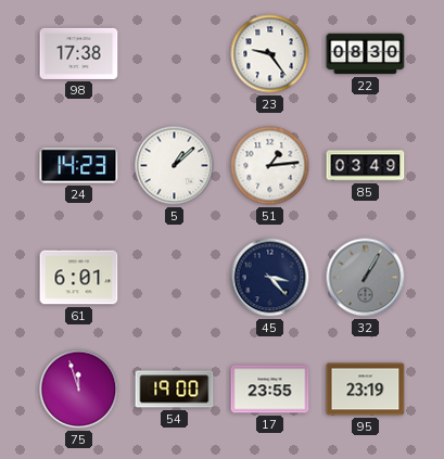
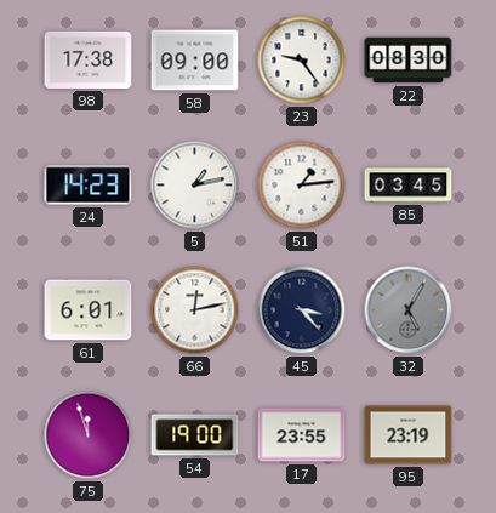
58: none -> 09:00 (195, 61)
5: 1:08 -> 1:13 (195, 186)
85: 03:49 -> 03:45 (409, 186)
66: none -> 12:13 (195, 310)
32: 1:05 -> 5:05 (409, 310)
